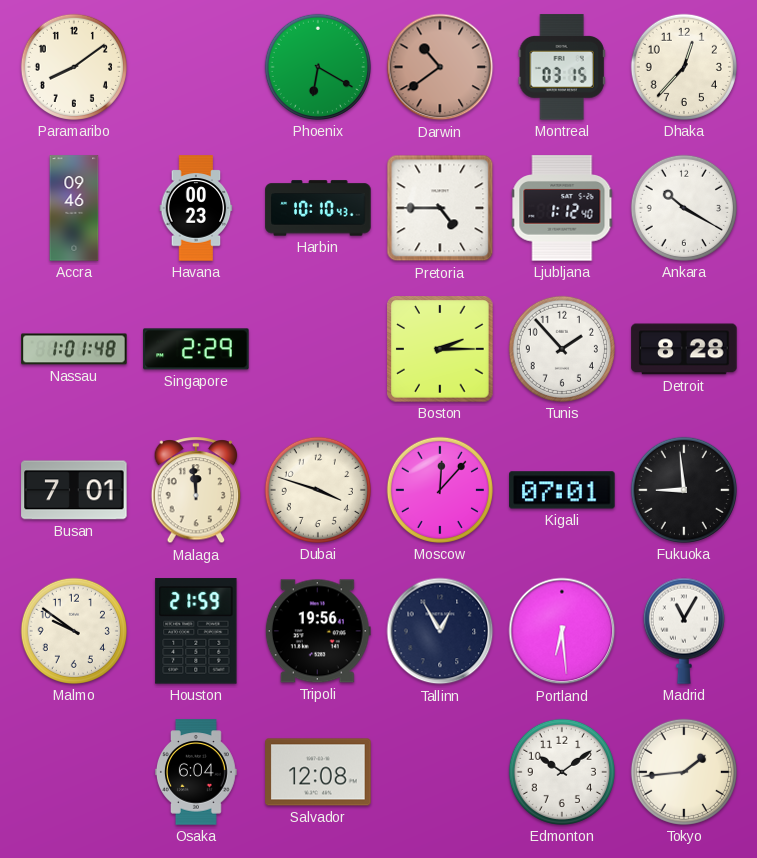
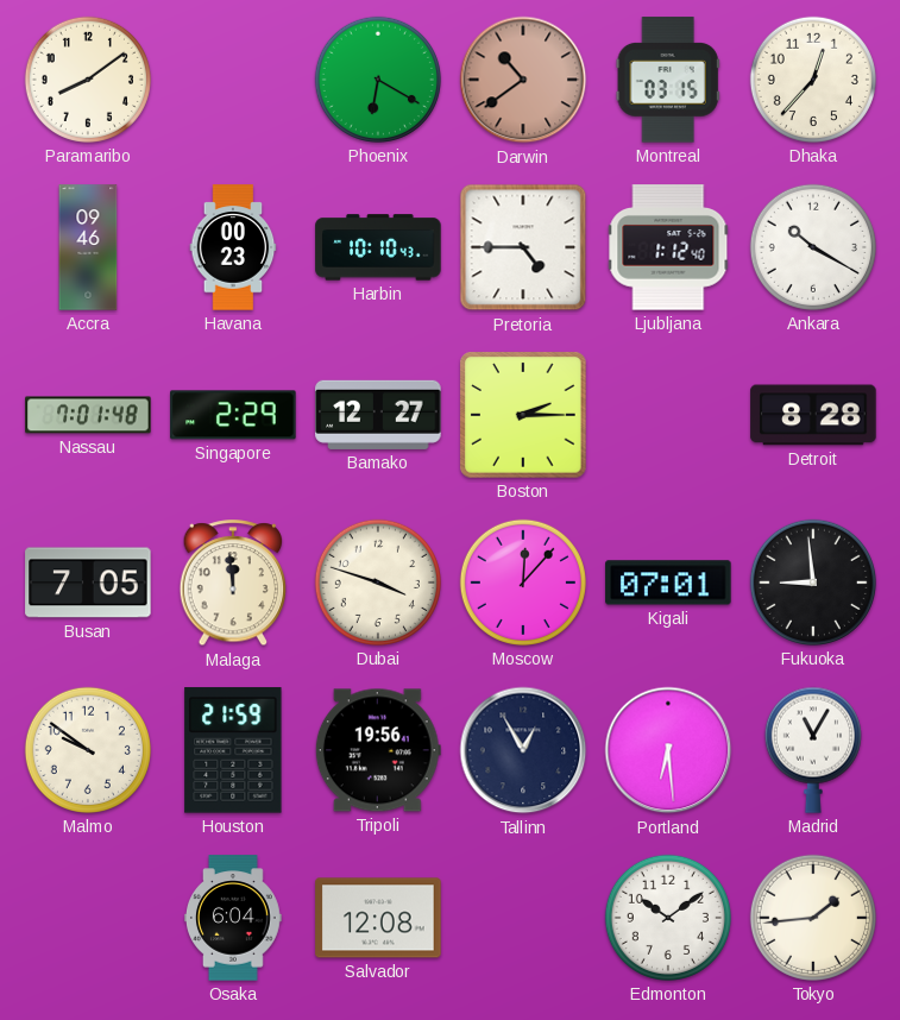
Nassau: 1:01 -> 7:01 (88, 415)
Bamako: none -> 12:27 (378, 415)
Tunis: 1:53 -> none (562, 349)
Busan: 7:01 -> 7:05 (88, 583)
